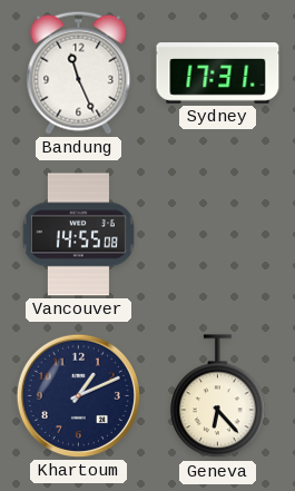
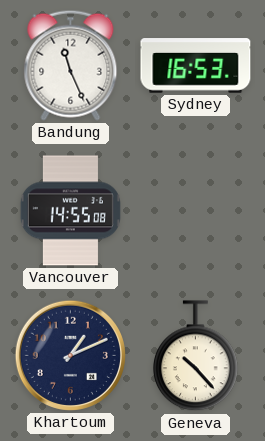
Sydney: 17:31 -> 16:53 (196, 66)
Geneva: 6:23 -> 10:23 (196, 356)
